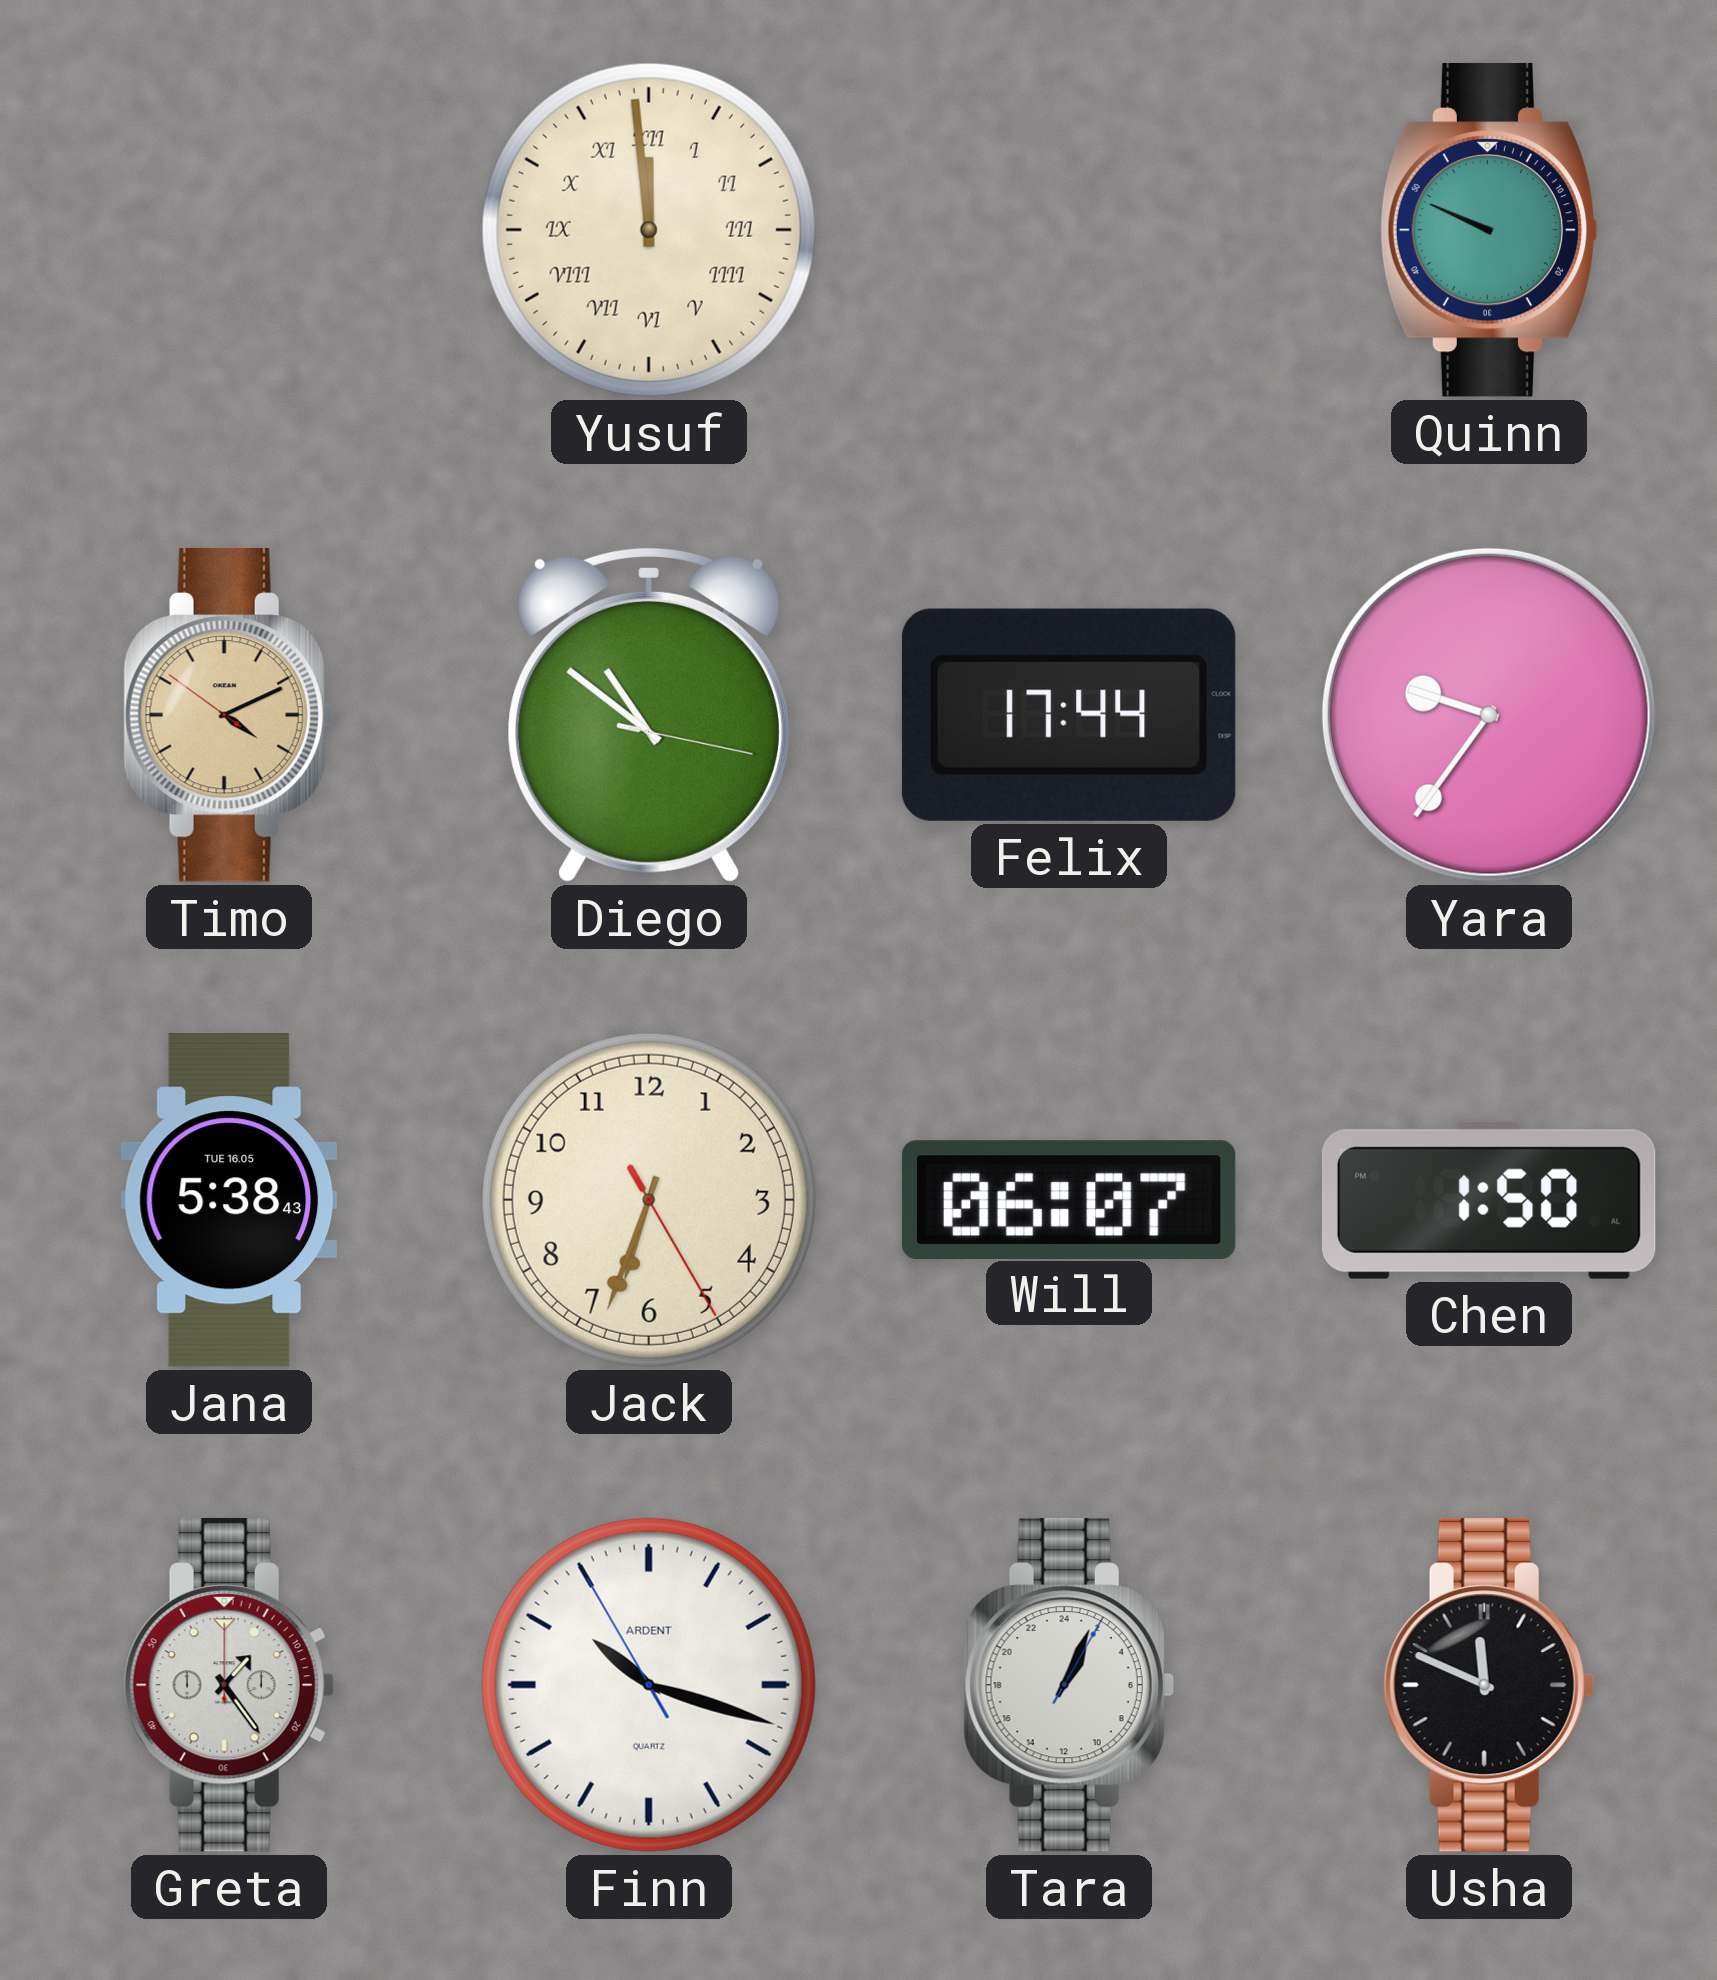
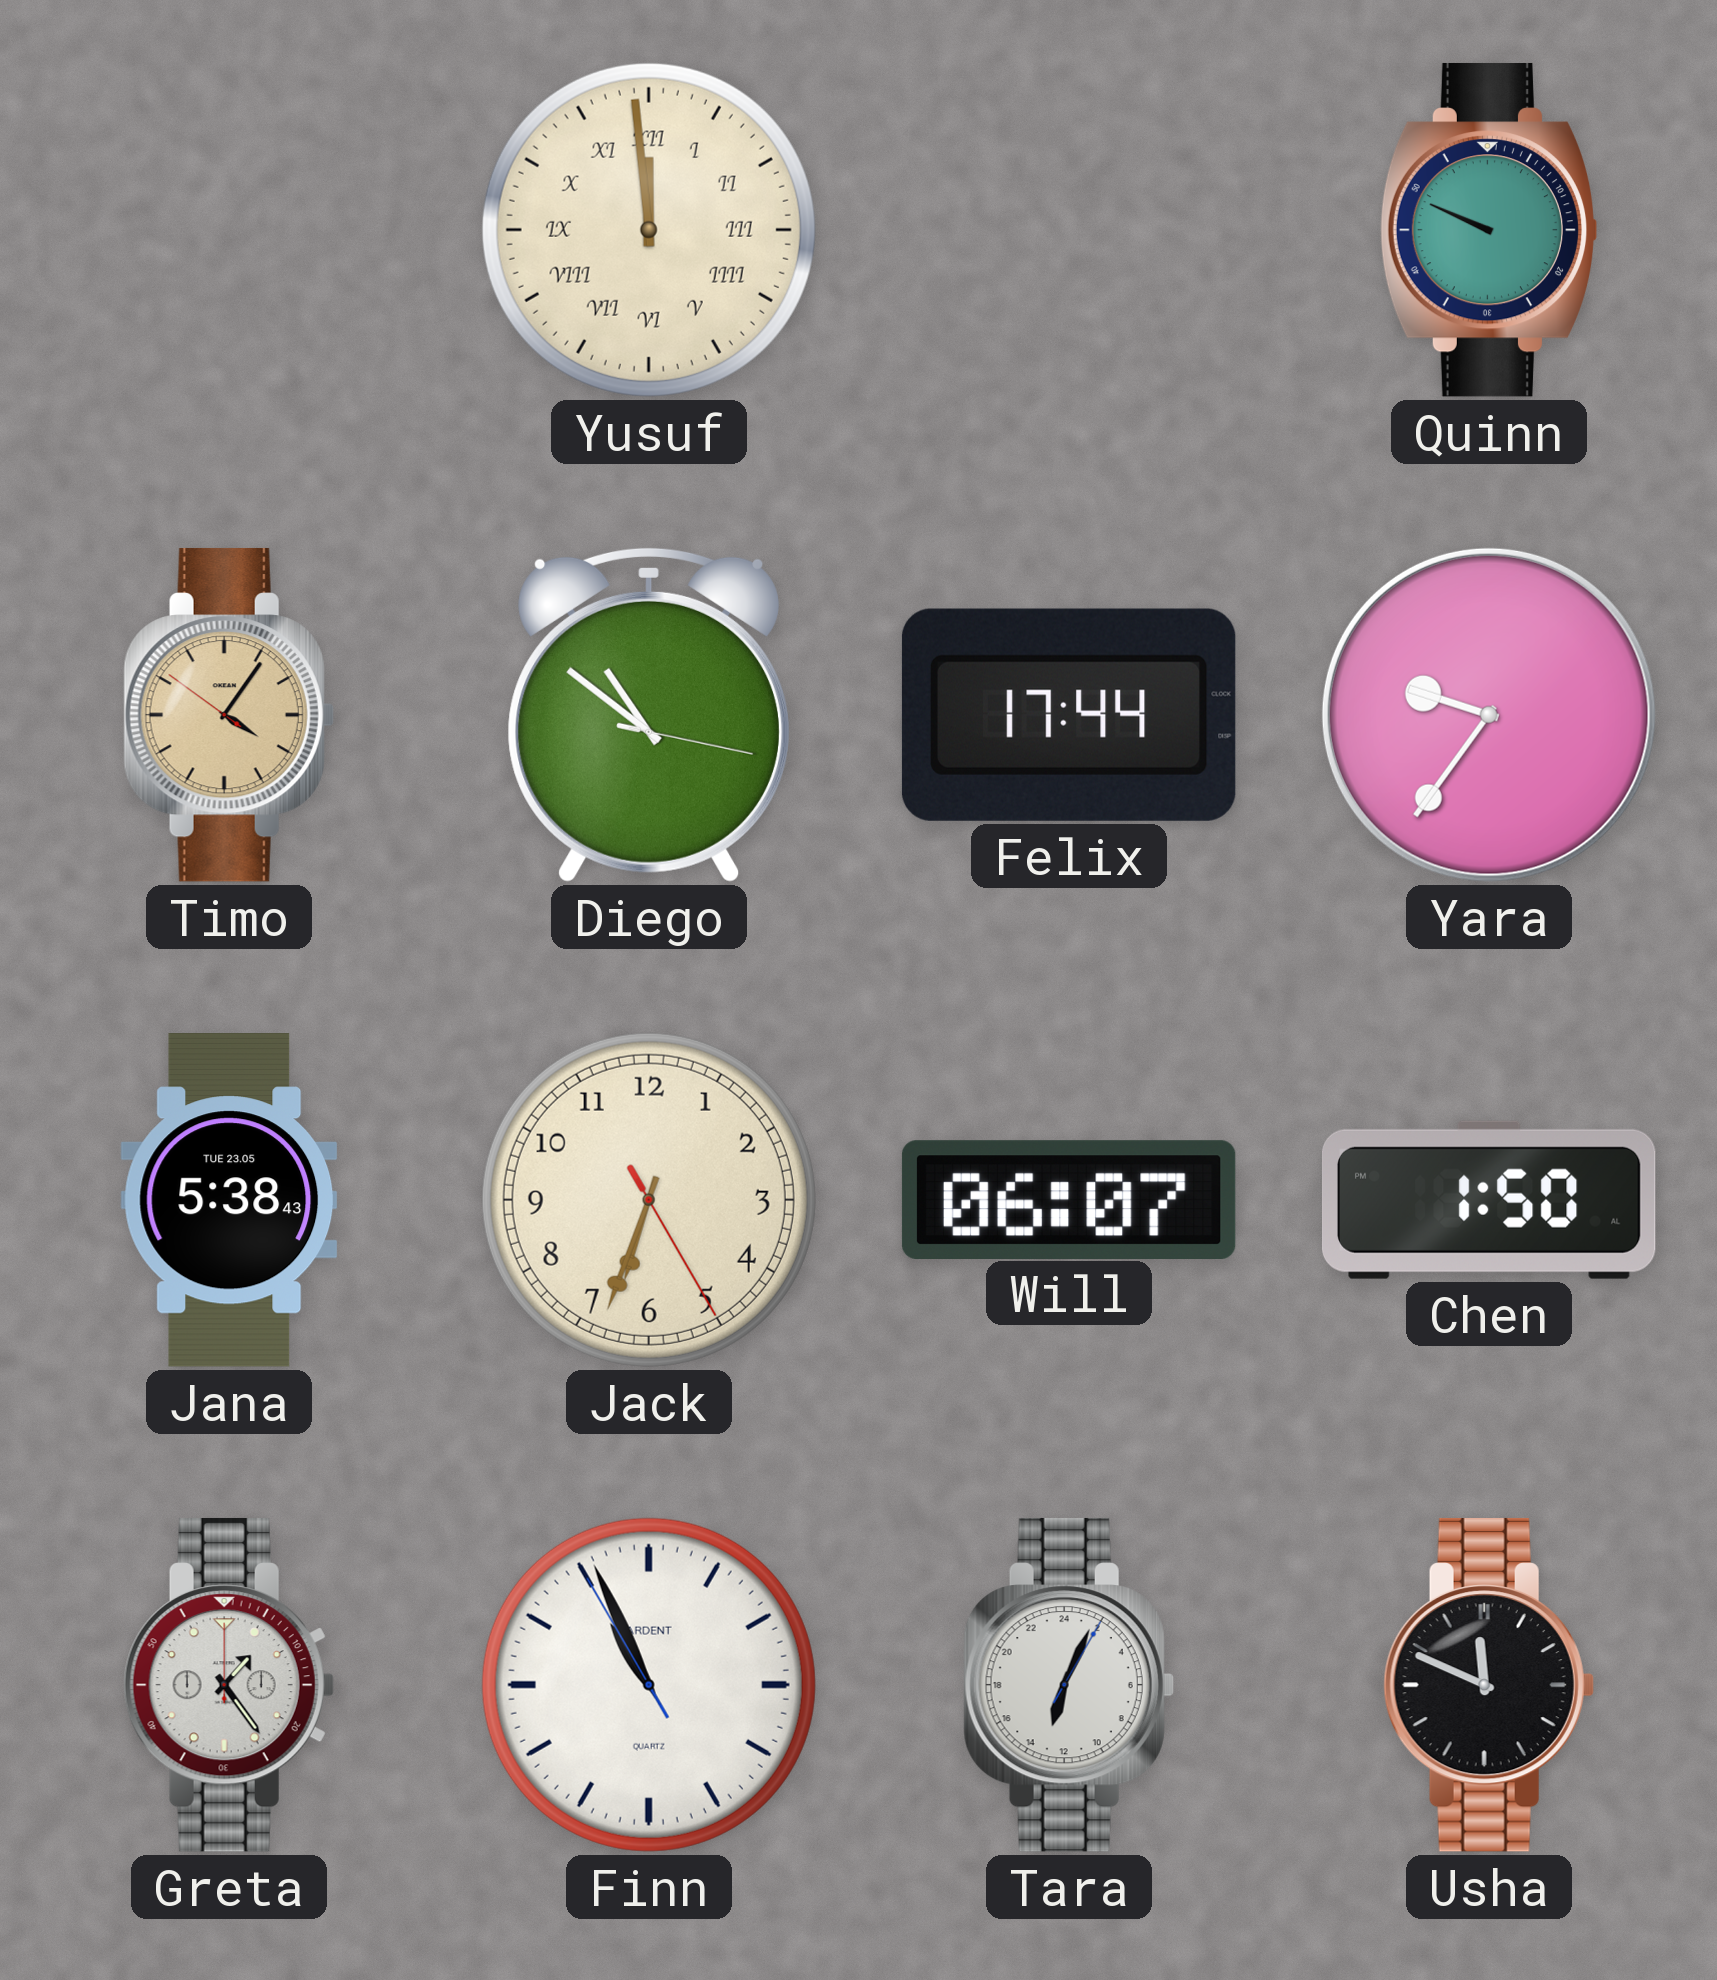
Timo: 4:10 -> 4:05 (229, 715)
Jana date: TUE 16.05 -> TUE 23.05 (229, 1201)
Finn: 10:17 -> 10:55 (649, 1685)
Tara: 2:04 -> 13:04 (1069, 1685)
